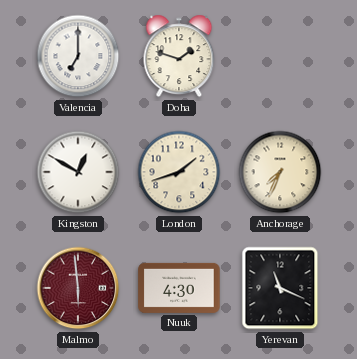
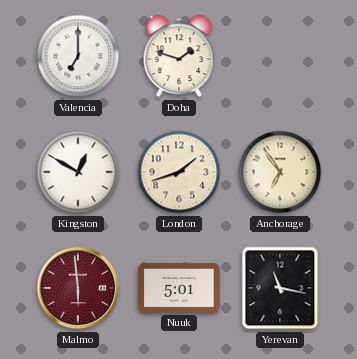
Anchorage: 7:34 -> 6:54 (280, 172)
Nuuk: 4:30 -> 5:01 (179, 288)
Yerevan: 11:19 -> 11:17 (280, 288)
